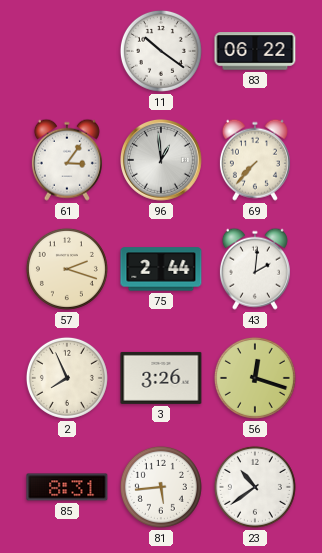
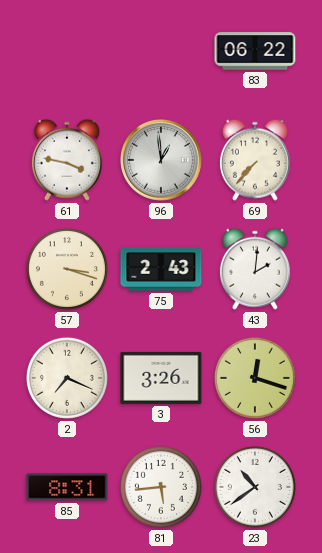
11: 10:21 -> none (161, 51)
61: 3:06 -> 3:47 (67, 160)
57: 2:18 -> 3:18 (67, 269)
75: 2:44 -> 2:43 (161, 269)
2: 7:56 -> 7:19 (67, 378)
